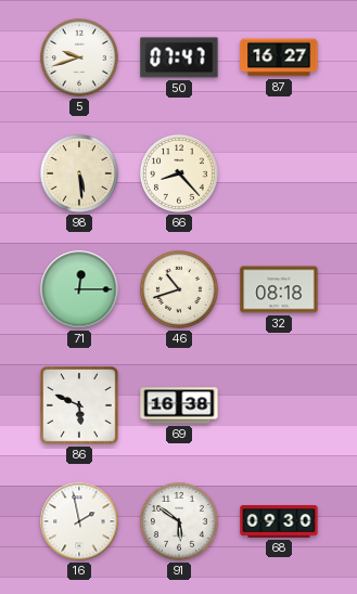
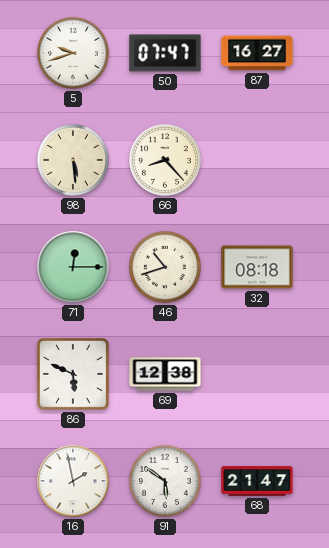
69: 16:38 -> 12:38 (165, 374)
68: 09:30 -> 21:47 (257, 481)
